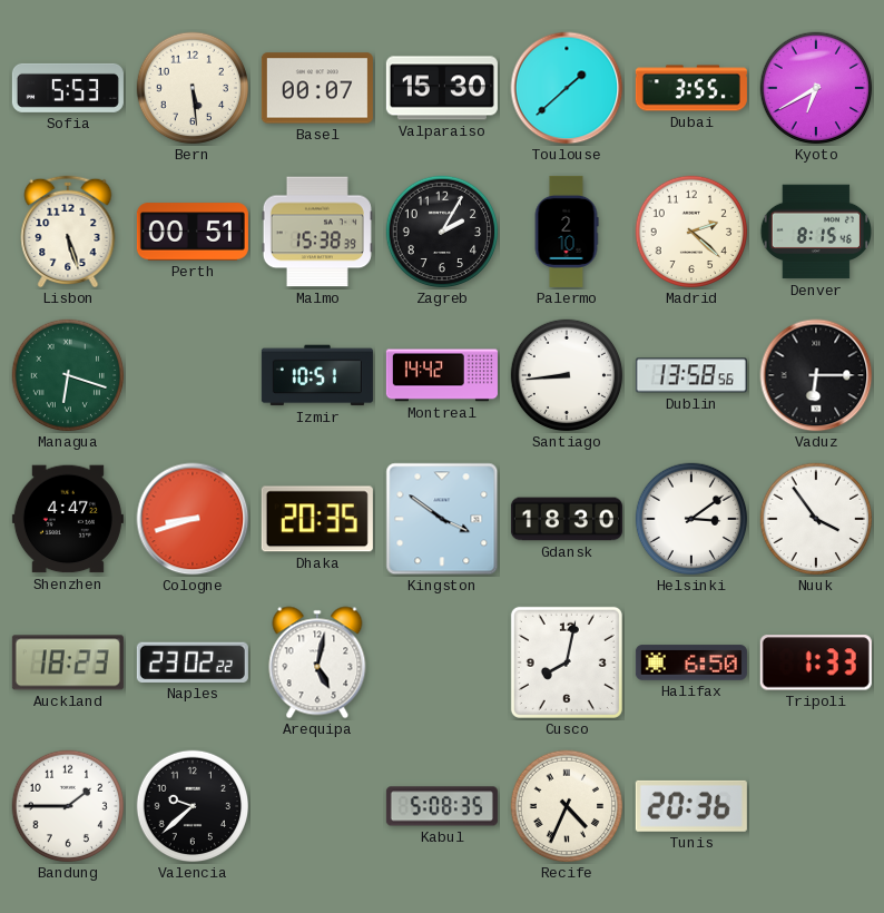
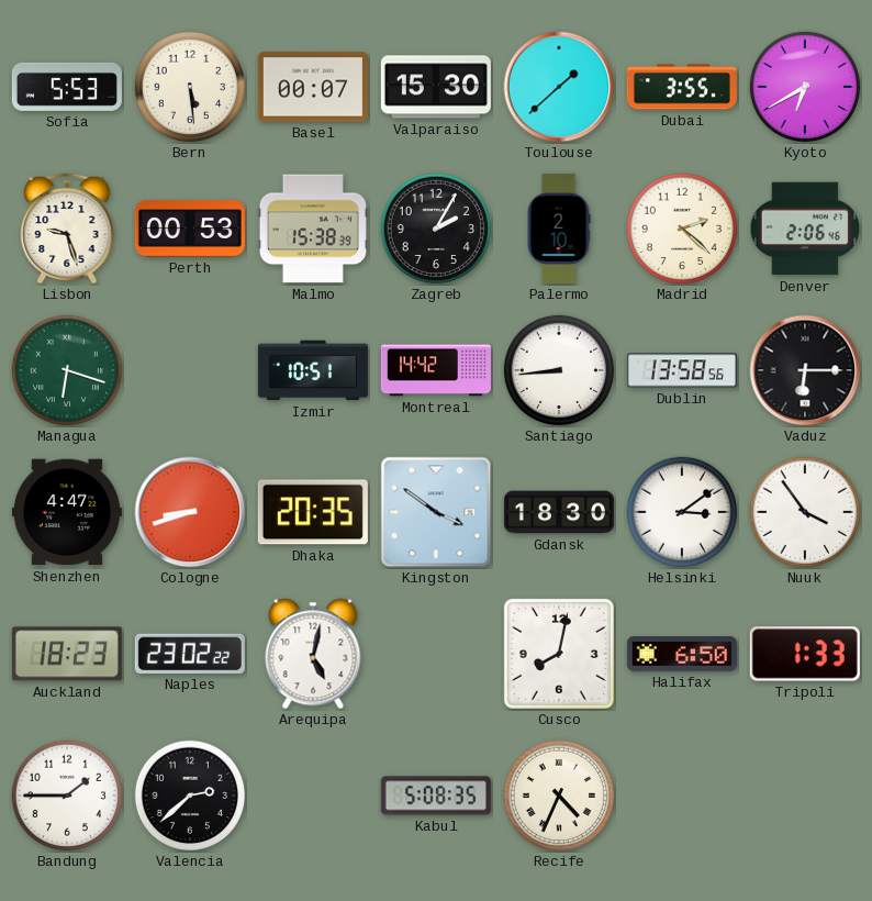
Lisbon: 5:27 -> 9:27 (67, 229)
Perth: 00:51 -> 00:53 (190, 229)
Denver: 8:15 -> 2:06 (804, 229)
Valencia: 9:38 -> 2:38 (190, 796)
Tunis: 20:36 -> none (691, 806)
